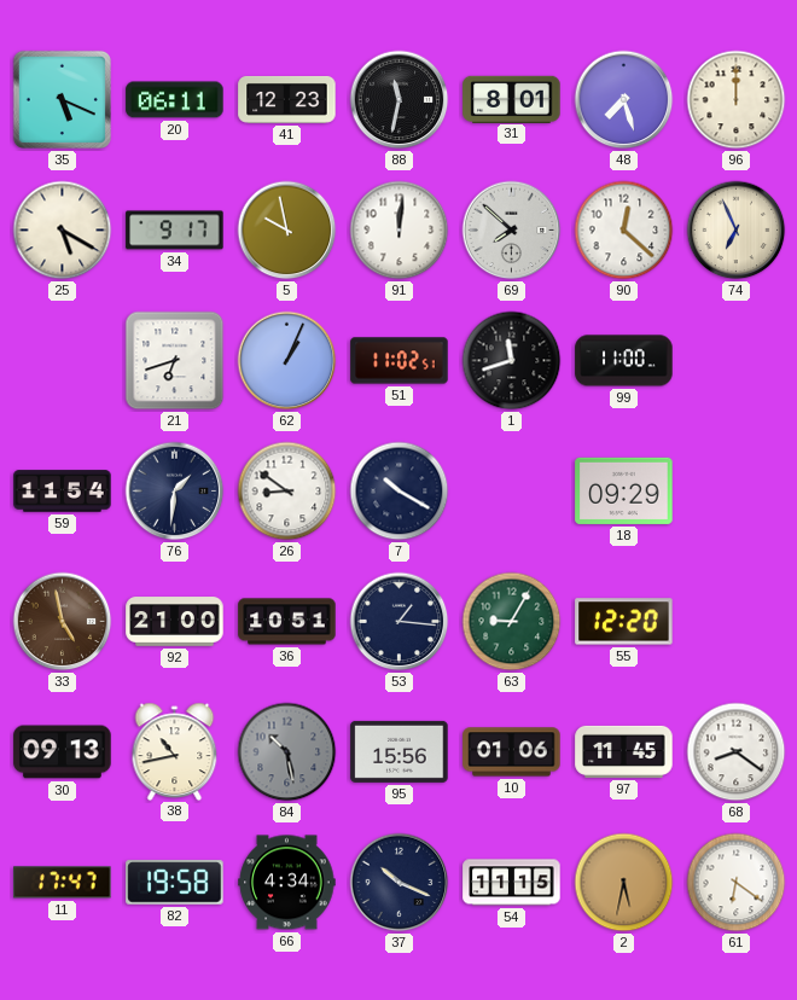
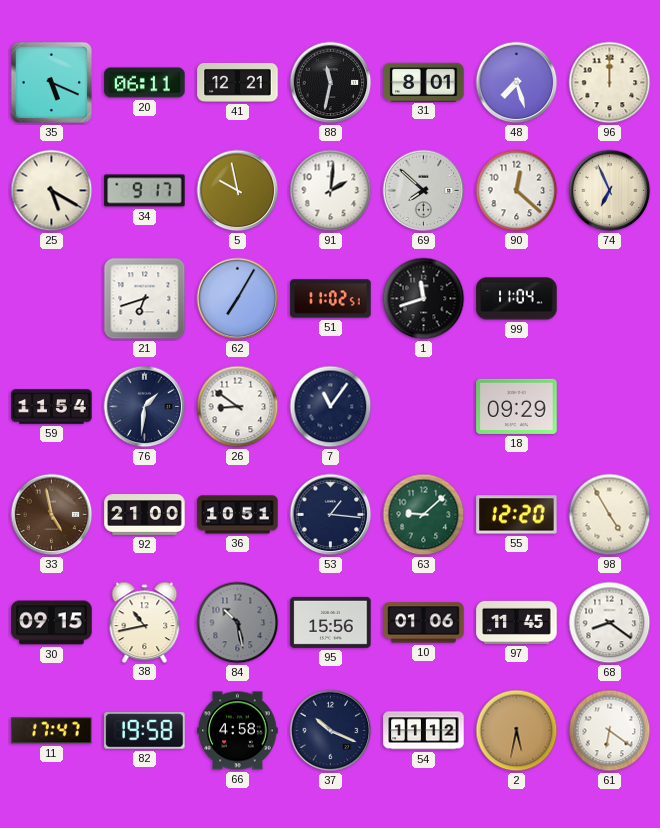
41: 12:23 -> 12:21 (238, 82)
91: 12:01 -> 2:01 (331, 191)
62: 1:04 -> 7:05 (238, 299)
99: 11:00 -> 11:04 (517, 299)
7: 10:20 -> 11:06 (331, 407)
63: 9:05 -> 9:08 (424, 515)
98: none -> 4:55 (610, 515)
30: 09:13 -> 09:15 (52, 623)
66: 4:34 -> 4:58 (238, 731)
54: 11:15 -> 11:12 (424, 731)
